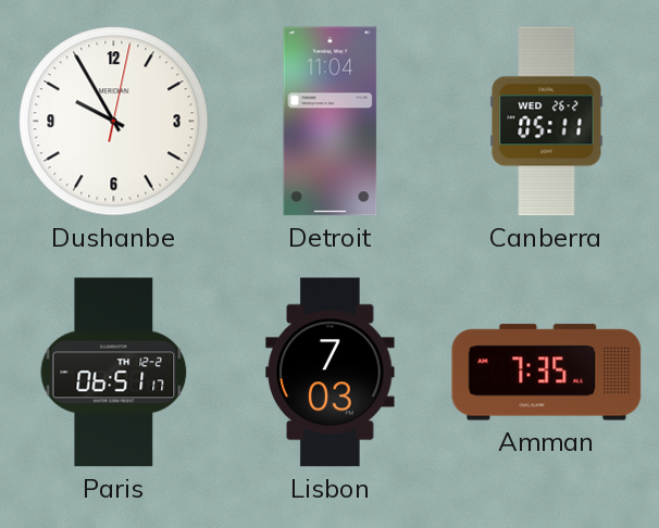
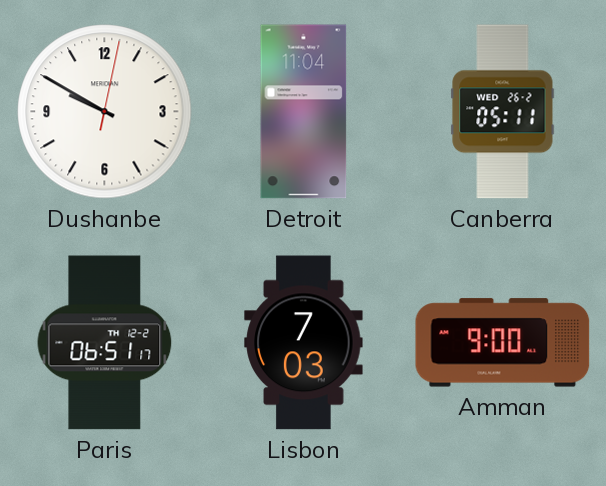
Dushanbe: 9:55 -> 9:50 (105, 112)
Amman: 7:35 -> 9:00 (503, 343)
